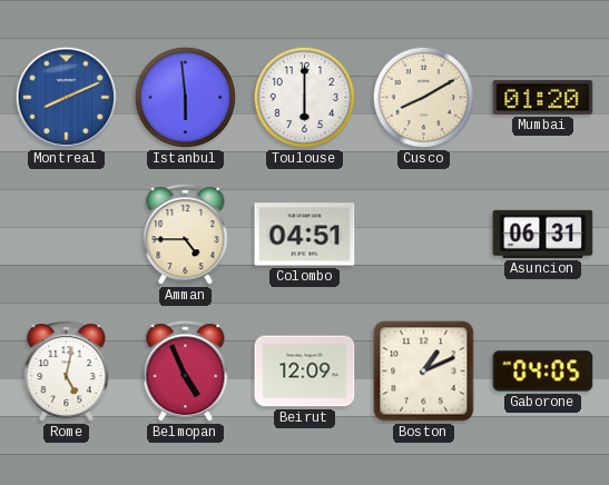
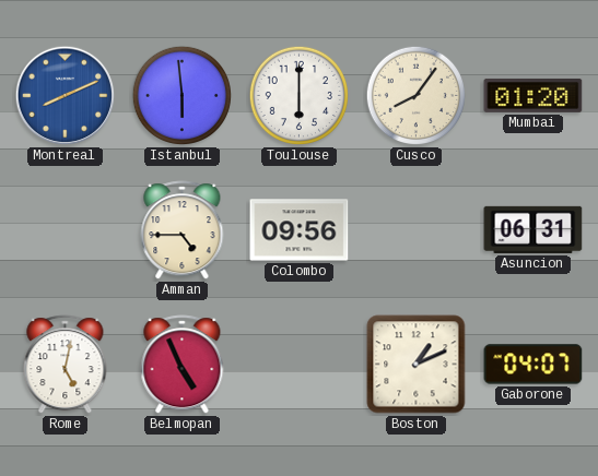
Cusco: 8:10 -> 8:06 (417, 96)
Colombo: 04:51 -> 09:56 (300, 230)
Beirut: 12:09 -> none (305, 372)
Gaborone: 04:05 -> 04:07 (533, 365)
